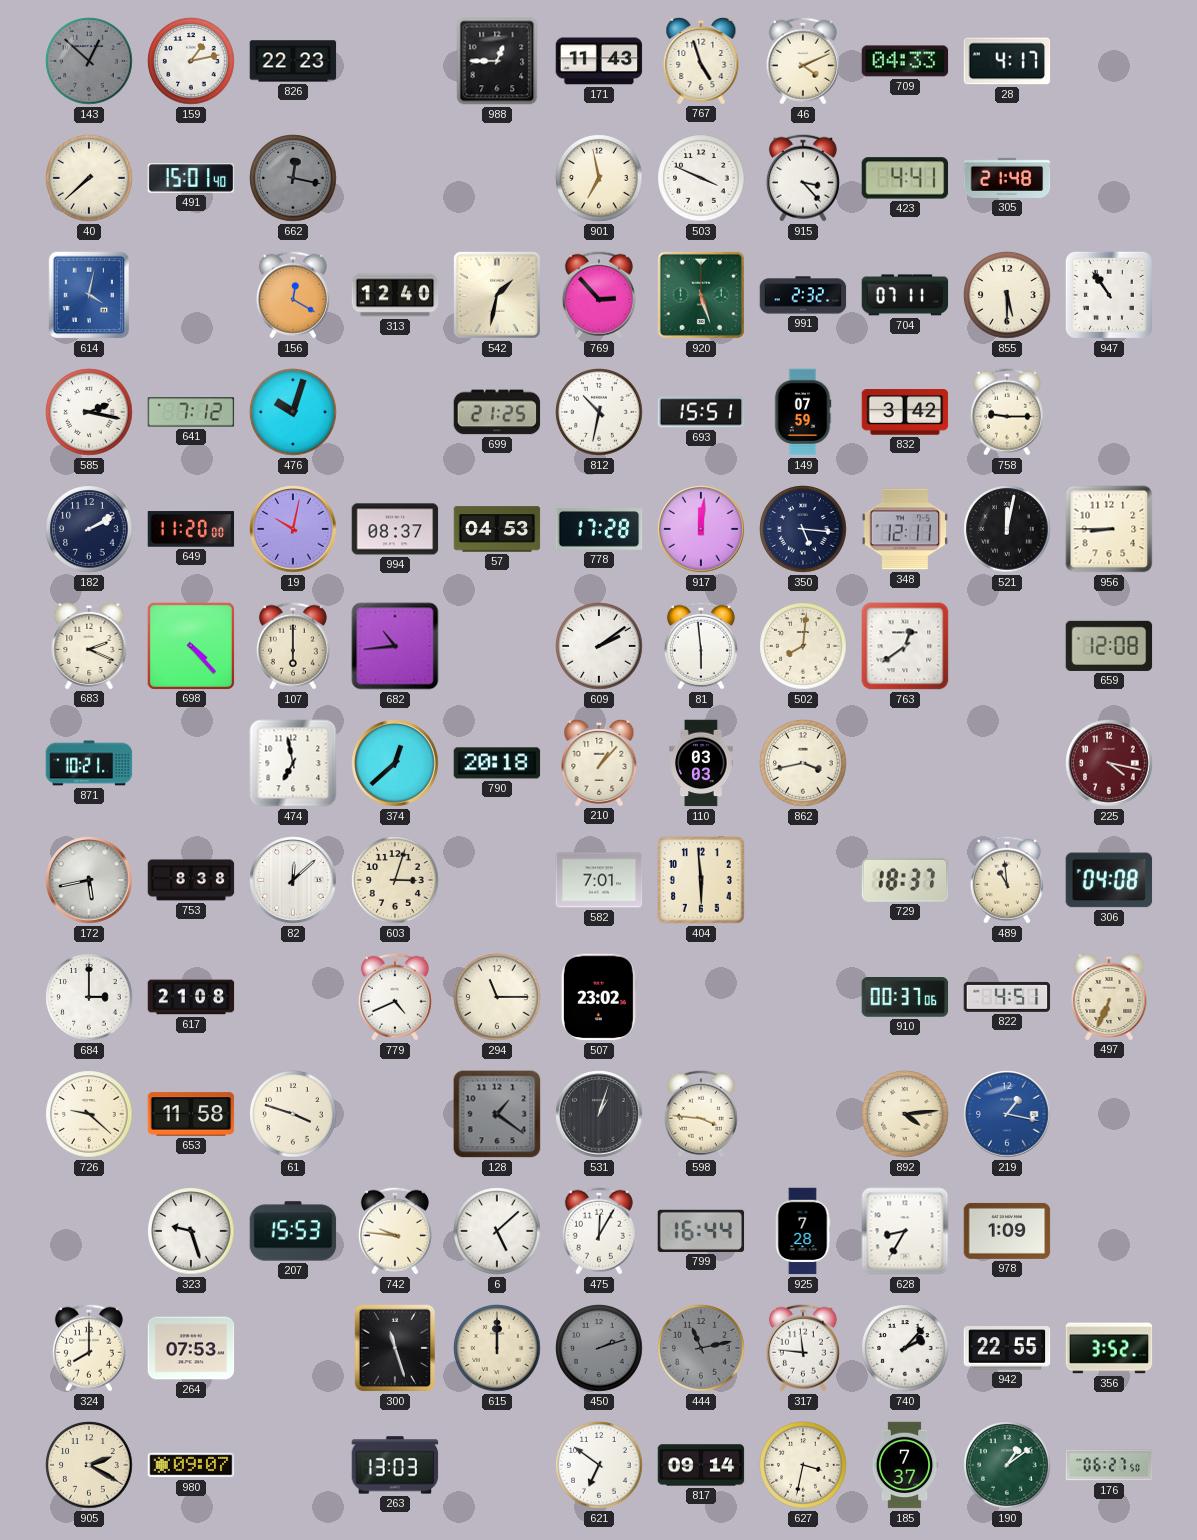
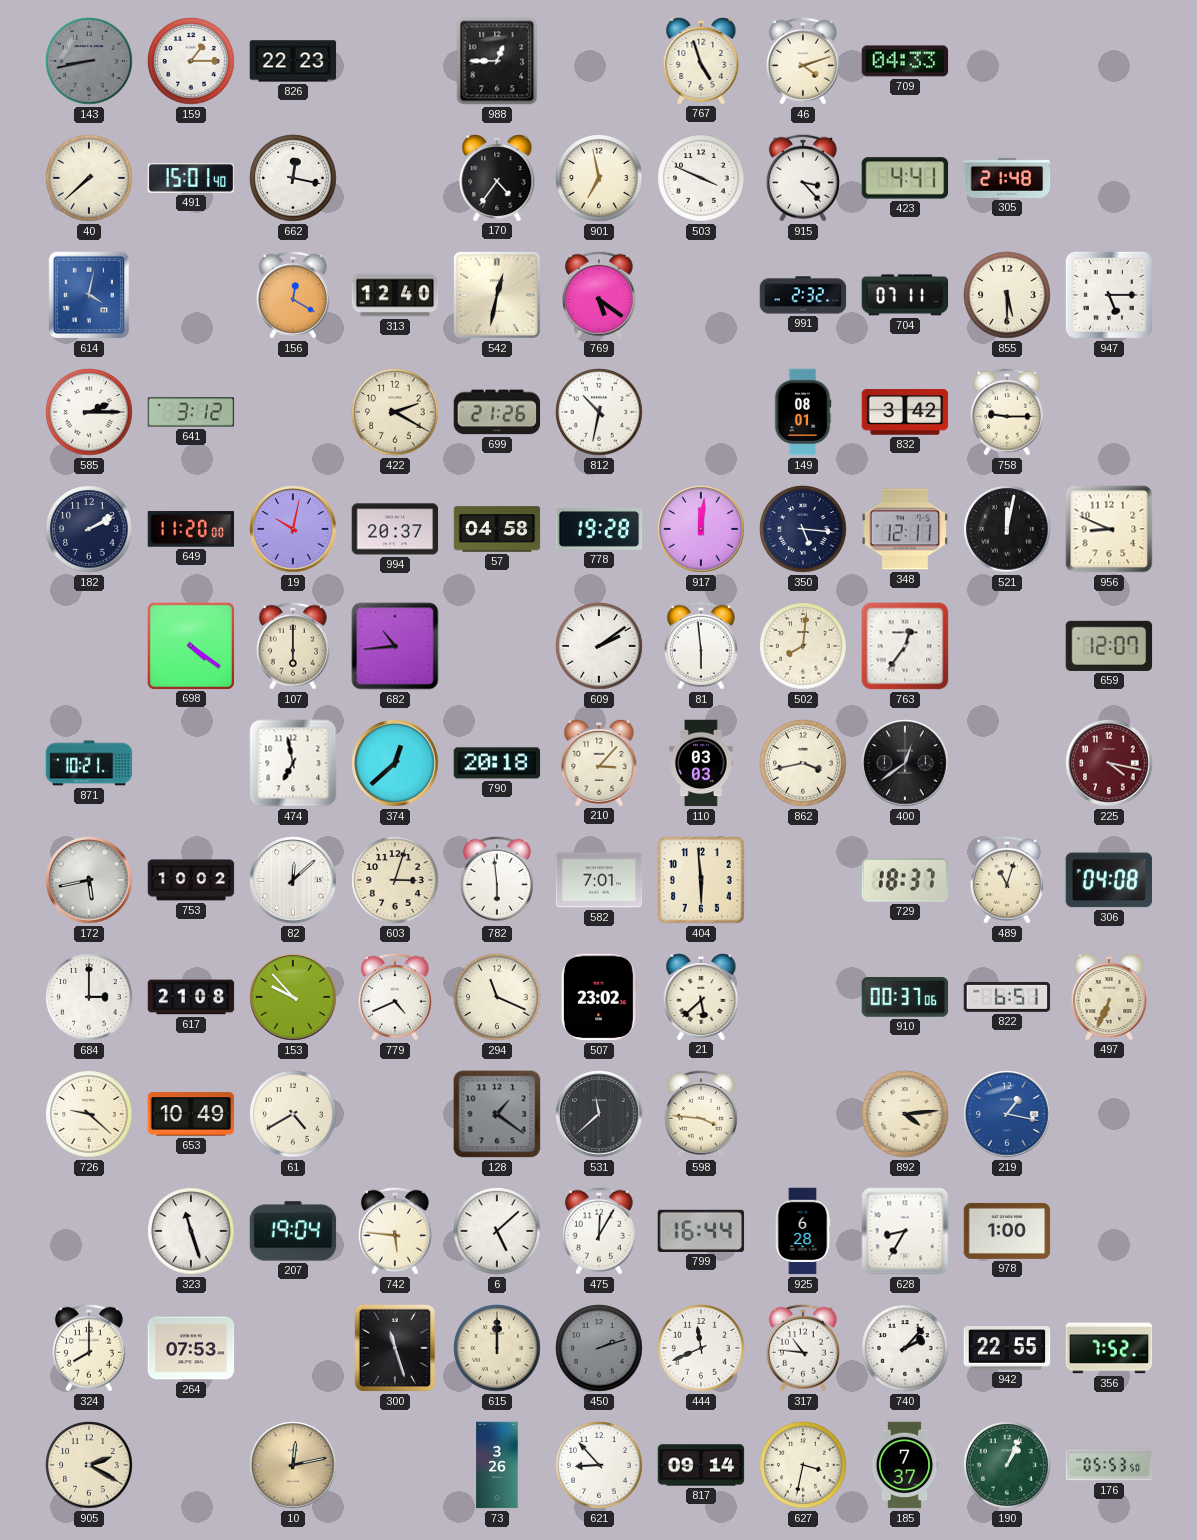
143: 12:52 -> 8:43 (89, 61)
159: 1:13 -> 1:15 (191, 61)
171: 11:43 -> none (599, 61)
46: 4:11 -> 4:12 (803, 61)
28: 4:17 -> none (1007, 61)
662 dial: grey -> white (293, 178)
170: none -> 4:36 (497, 177)
542: 1:32 -> 12:32 (497, 295)
769: 2:53 -> 5:21 (599, 295)
920: 5:27 -> none (701, 295)
947: 10:54 -> 5:15 (1109, 295)
585: 2:17 -> 2:15 (89, 412)
641: 7:12 -> 3:12 (191, 412)
476: 10:03 -> none (293, 412)
422: none -> 2:20 (395, 412)
699: 21:25 -> 21:26 (497, 412)
693: 15:51 -> none (701, 412)
149: 07:59 -> 08:01 (803, 412)
994: 08:37 -> 20:37 (395, 529)
57: 04:53 -> 04:58 (497, 529)
778: 17:28 -> 19:28 (599, 530)
956: 8:45 -> 8:49 (1109, 529)
683: 2:19 -> none (89, 645)
698: 4:23 -> 4:21 (190, 645)
763: 12:39 -> 12:36 (905, 646)
659: 12:08 -> 12:07 (1109, 646)
210: 1:07 -> 3:07 (599, 762)
400: none -> 12:39 (905, 763)
753: 8:38 -> 10:02 (191, 880)
782: none -> 5:59 (497, 880)
489: 10:59 -> 11:03 (1007, 880)
153: none -> 9:53 (293, 997)
294: 11:15 -> 11:19 (497, 997)
21: none -> 5:38 (701, 996)
822: 4:51 -> 6:51 (1007, 997)
653: 11:58 -> 10:49 (191, 1114)
61: 3:48 -> 4:40 (293, 1114)
531: 1:03 -> 11:38 (599, 1114)
323: 9:27 -> 11:27 (191, 1231)
207: 15:53 -> 19:04 (293, 1231)
742: 9:46 -> 5:46 (395, 1231)
925: 7:28 -> 6:28 (803, 1231)
978: 1:09 -> 1:00 (1007, 1231)
444: 11:13 -> 11:41 (701, 1348)
444 dial: grey -> white (701, 1348)
317: 11:46 -> 10:46 (803, 1348)
356: 3:52 -> 7:52 (1109, 1348)
980: 09:07 -> none (191, 1465)
10: none -> 12:13 (293, 1465)
263: 13:03 -> none (395, 1465)
73: none -> 3:26 (497, 1465)
621: 6:51 -> 8:53 (599, 1465)
190: 1:09 -> 1:04 (1007, 1465)
176: 06:27 -> 05:53 (1109, 1465)
